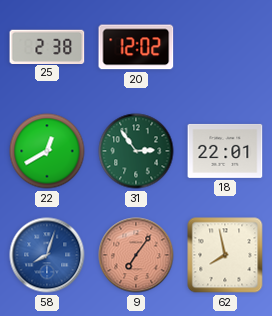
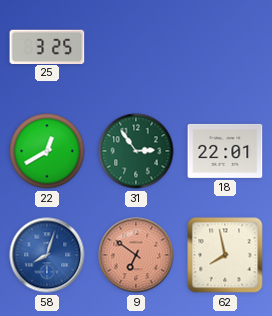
25: 2:38 -> 3:25 (47, 46)
20: 12:02 -> none (136, 47)
9: 7:06 -> 6:51 (136, 255)
